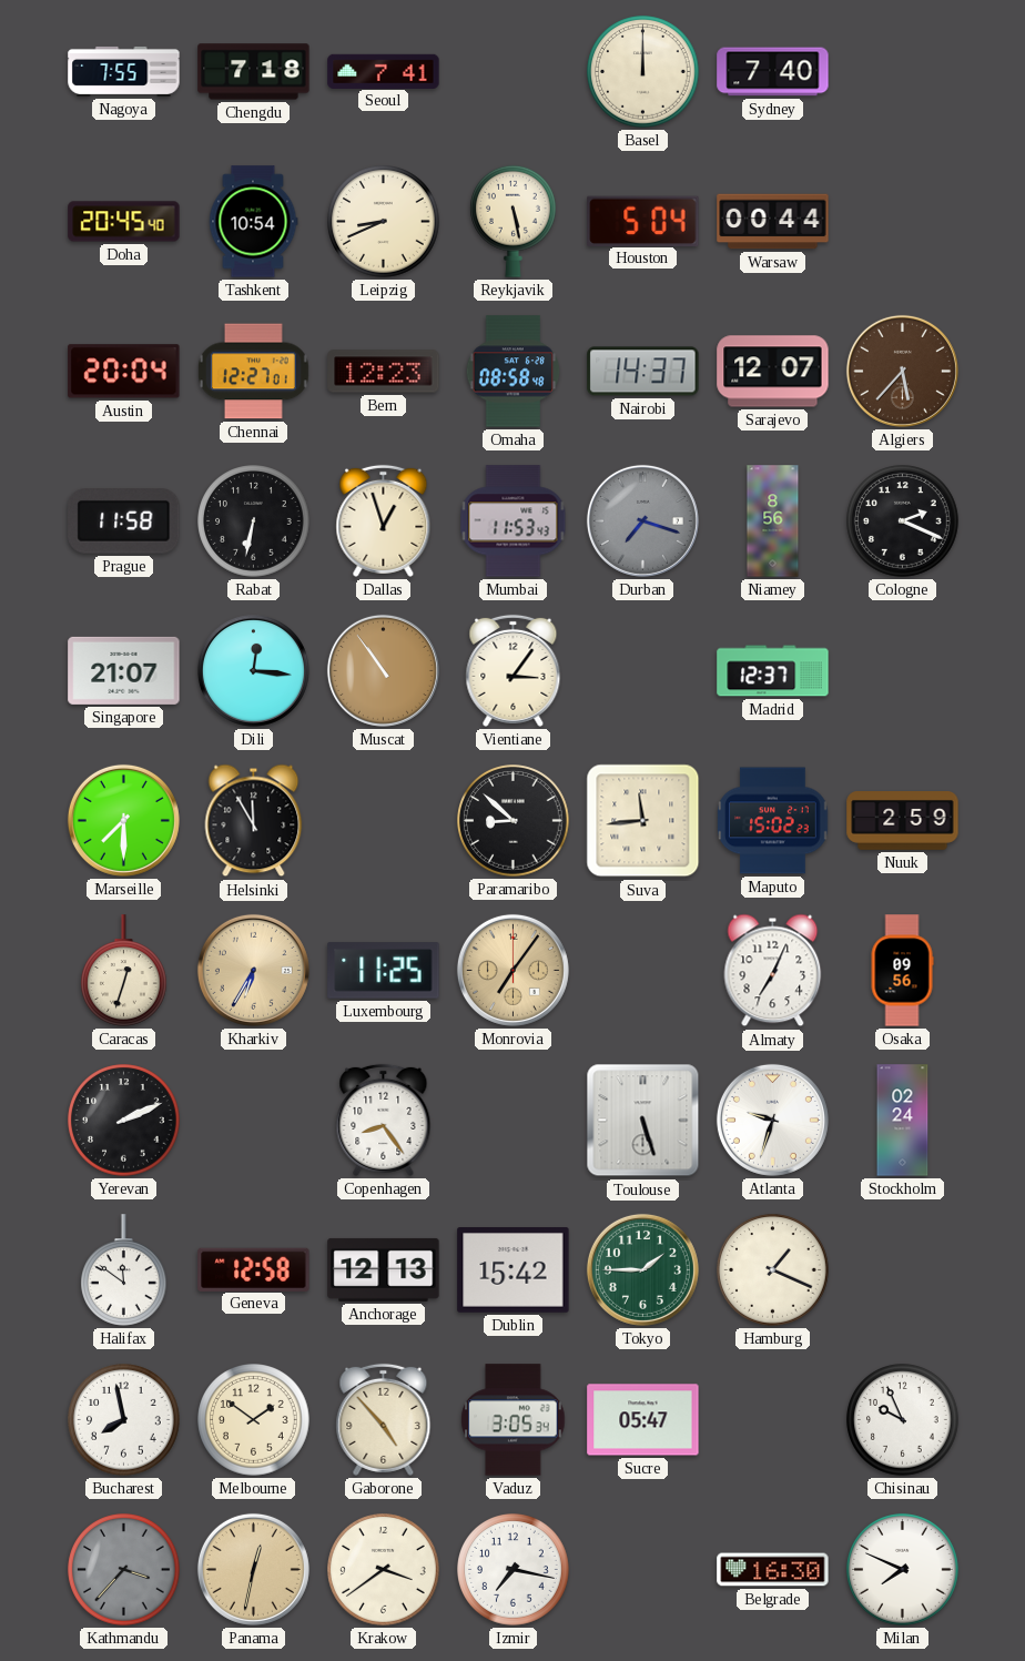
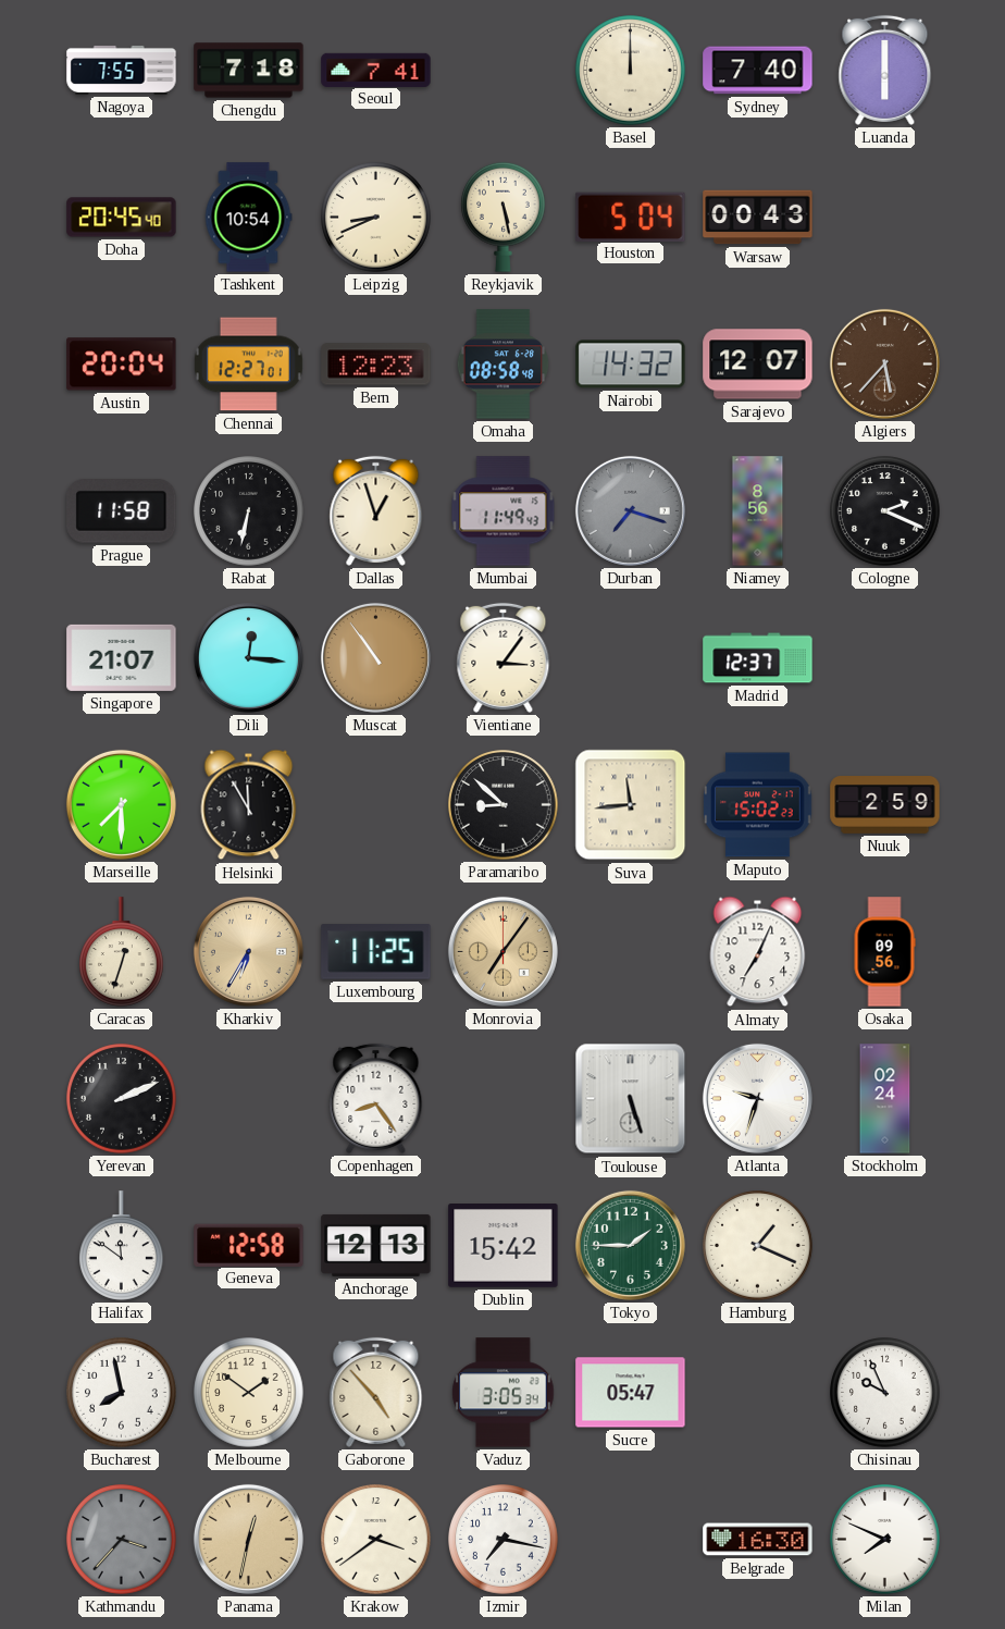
Luanda: none -> 6:00 (885, 70)
Warsaw: 00:44 -> 00:43 (758, 218)
Nairobi: 14:37 -> 14:32 (631, 365)
Mumbai: 11:53 -> 11:49 (504, 511)
